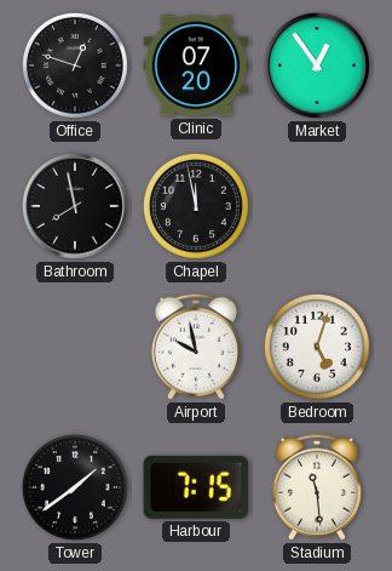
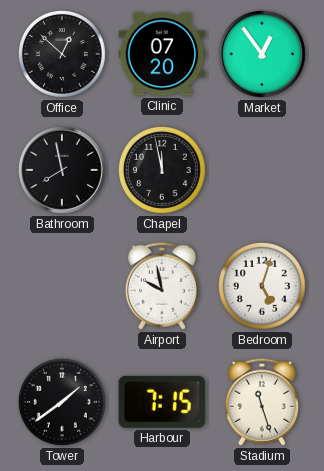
Office: 12:48 -> 12:52 (62, 54)
Stadium: 11:29 -> 11:27 (262, 402)
